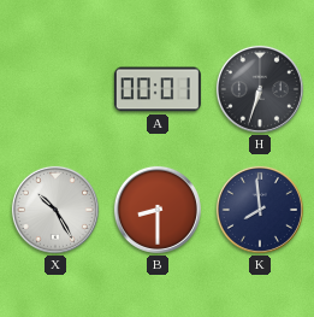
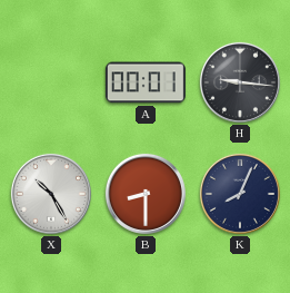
H: 6:33 -> 9:16 (240, 82)
K: 7:59 -> 8:04 (240, 194)
